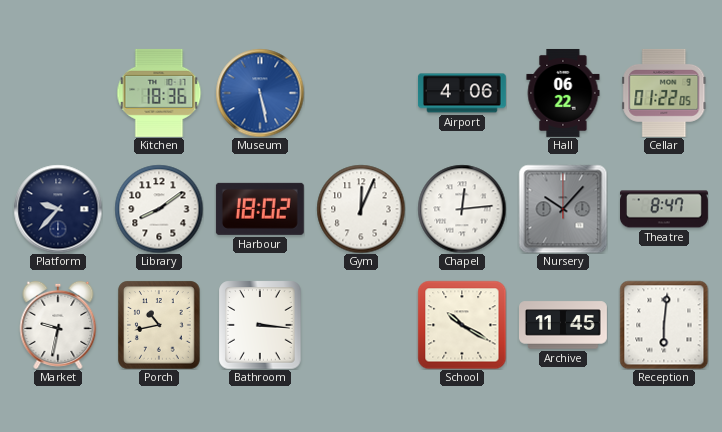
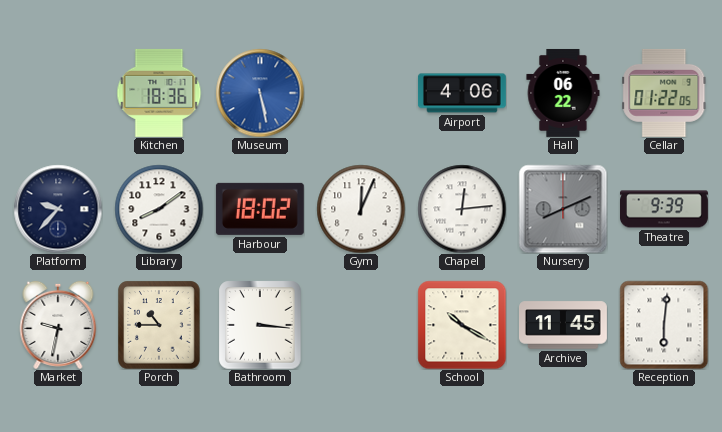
Nursery: 10:07 -> 8:11 (563, 209)
Theatre: 8:47 -> 9:39 (664, 209)
Porch: 10:43 -> 10:45 (159, 325)
